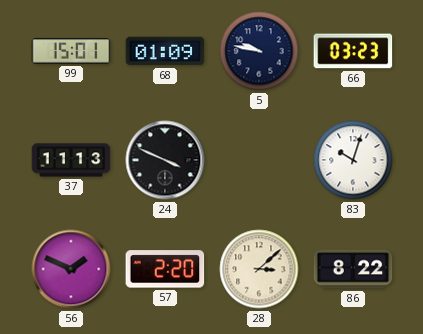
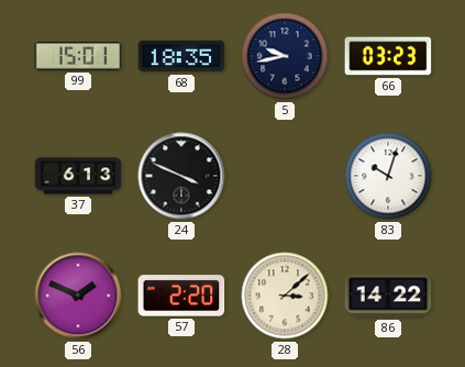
68: 01:09 -> 18:35 (181, 56)
5: 9:47 -> 9:43 (285, 56)
37: 11:13 -> 6:13 (78, 176)
86: 8:22 -> 14:22 (388, 296)
